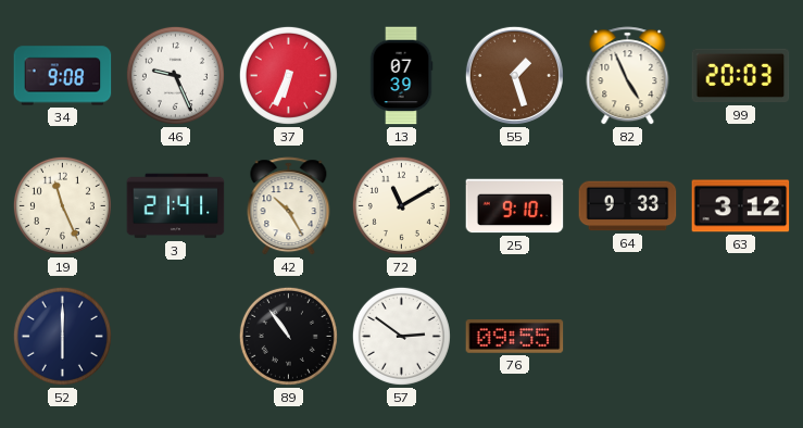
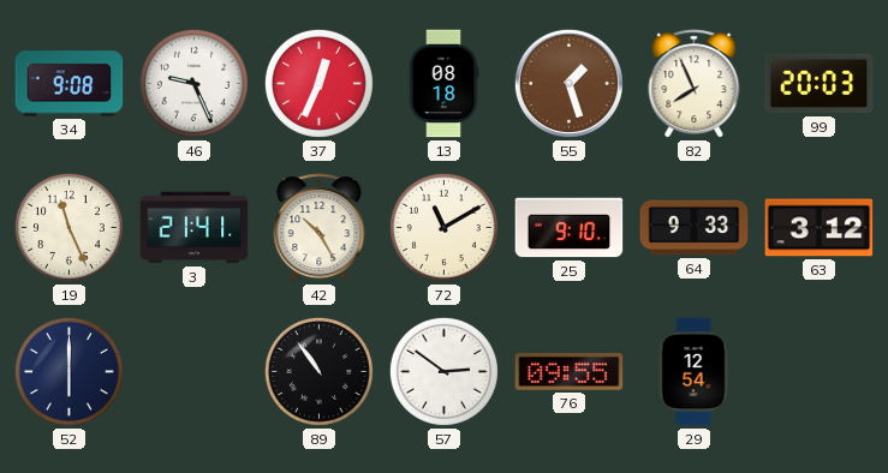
37: 6:34 -> 12:34 (318, 83)
13: 07:39 -> 08:18 (443, 84)
82: 4:56 -> 7:56 (695, 84)
29: none -> 12:54 (693, 372)
